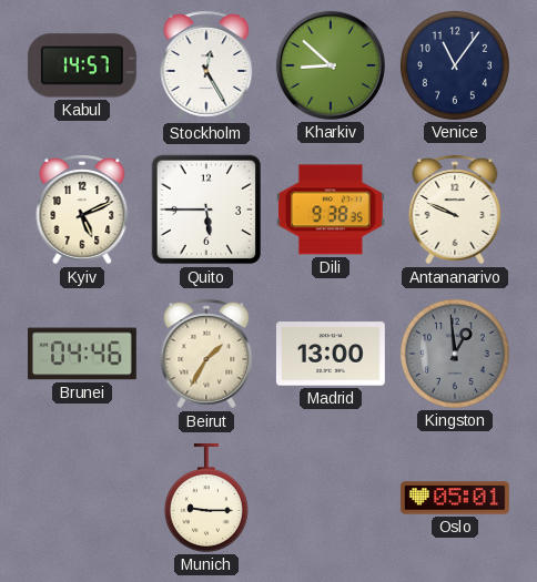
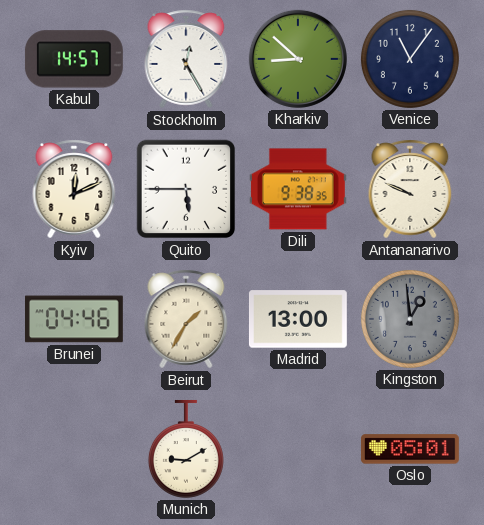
Kyiv: 5:11 -> 12:11 (74, 189)
Munich: 9:15 -> 9:10 (186, 449)
